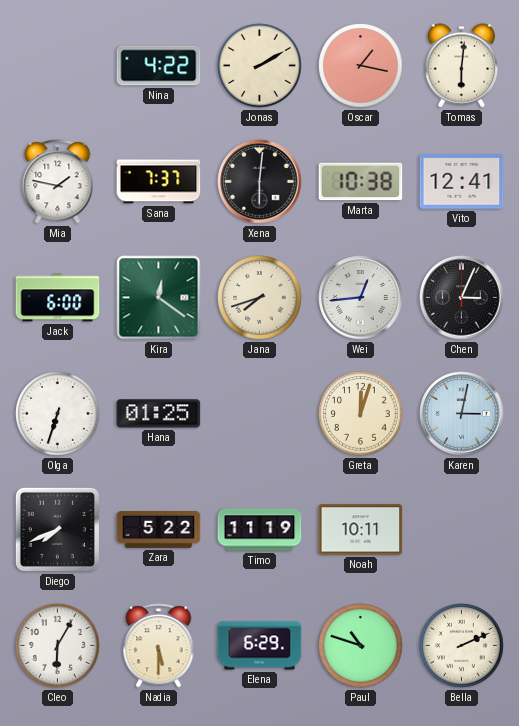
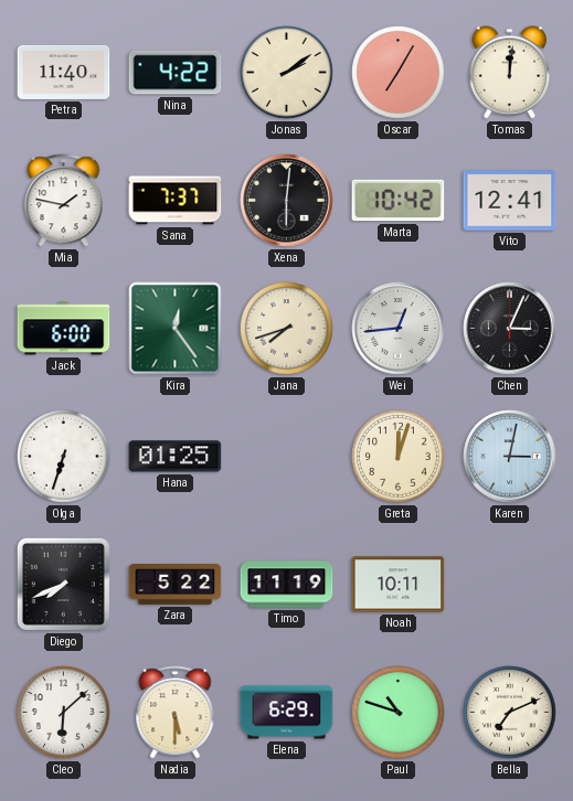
Petra: none -> 11:40 (64, 72)
Jonas: 2:10 -> 2:09 (287, 73)
Oscar: 1:17 -> 7:05 (399, 73)
Tomas: 6:01 -> 12:01 (510, 73)
Marta: 10:38 -> 10:42 (399, 201)
Kira: 12:21 -> 12:24 (176, 329)
Cleo: 6:05 -> 6:08 (64, 713)
Bella: 2:11 -> 7:11 (510, 713)
